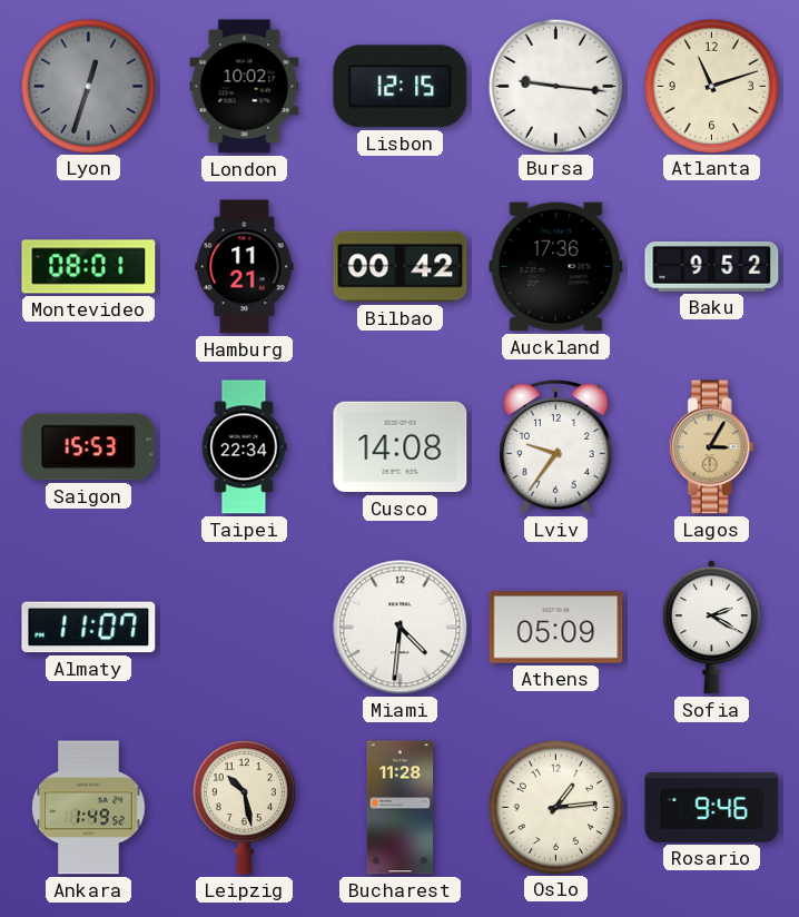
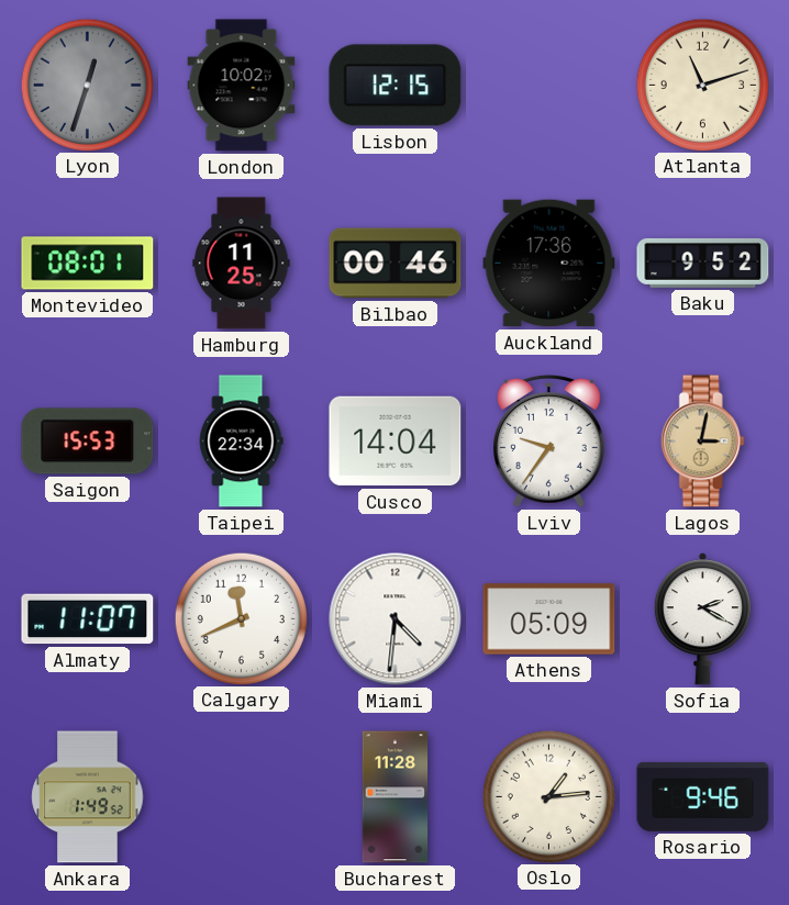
Bursa: 9:16 -> none (555, 86)
Hamburg: 11:21 -> 11:25 (242, 264)
Bilbao: 00:42 -> 00:46 (396, 264)
Cusco: 14:08 -> 14:04 (396, 442)
Lagos: 3:05 -> 3:02 (702, 442)
Calgary: none -> 11:41 (241, 618)
Leipzig: 10:28 -> none (244, 808)
